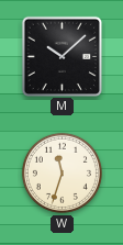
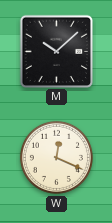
W: 11:33 -> 12:19 (56, 157)
